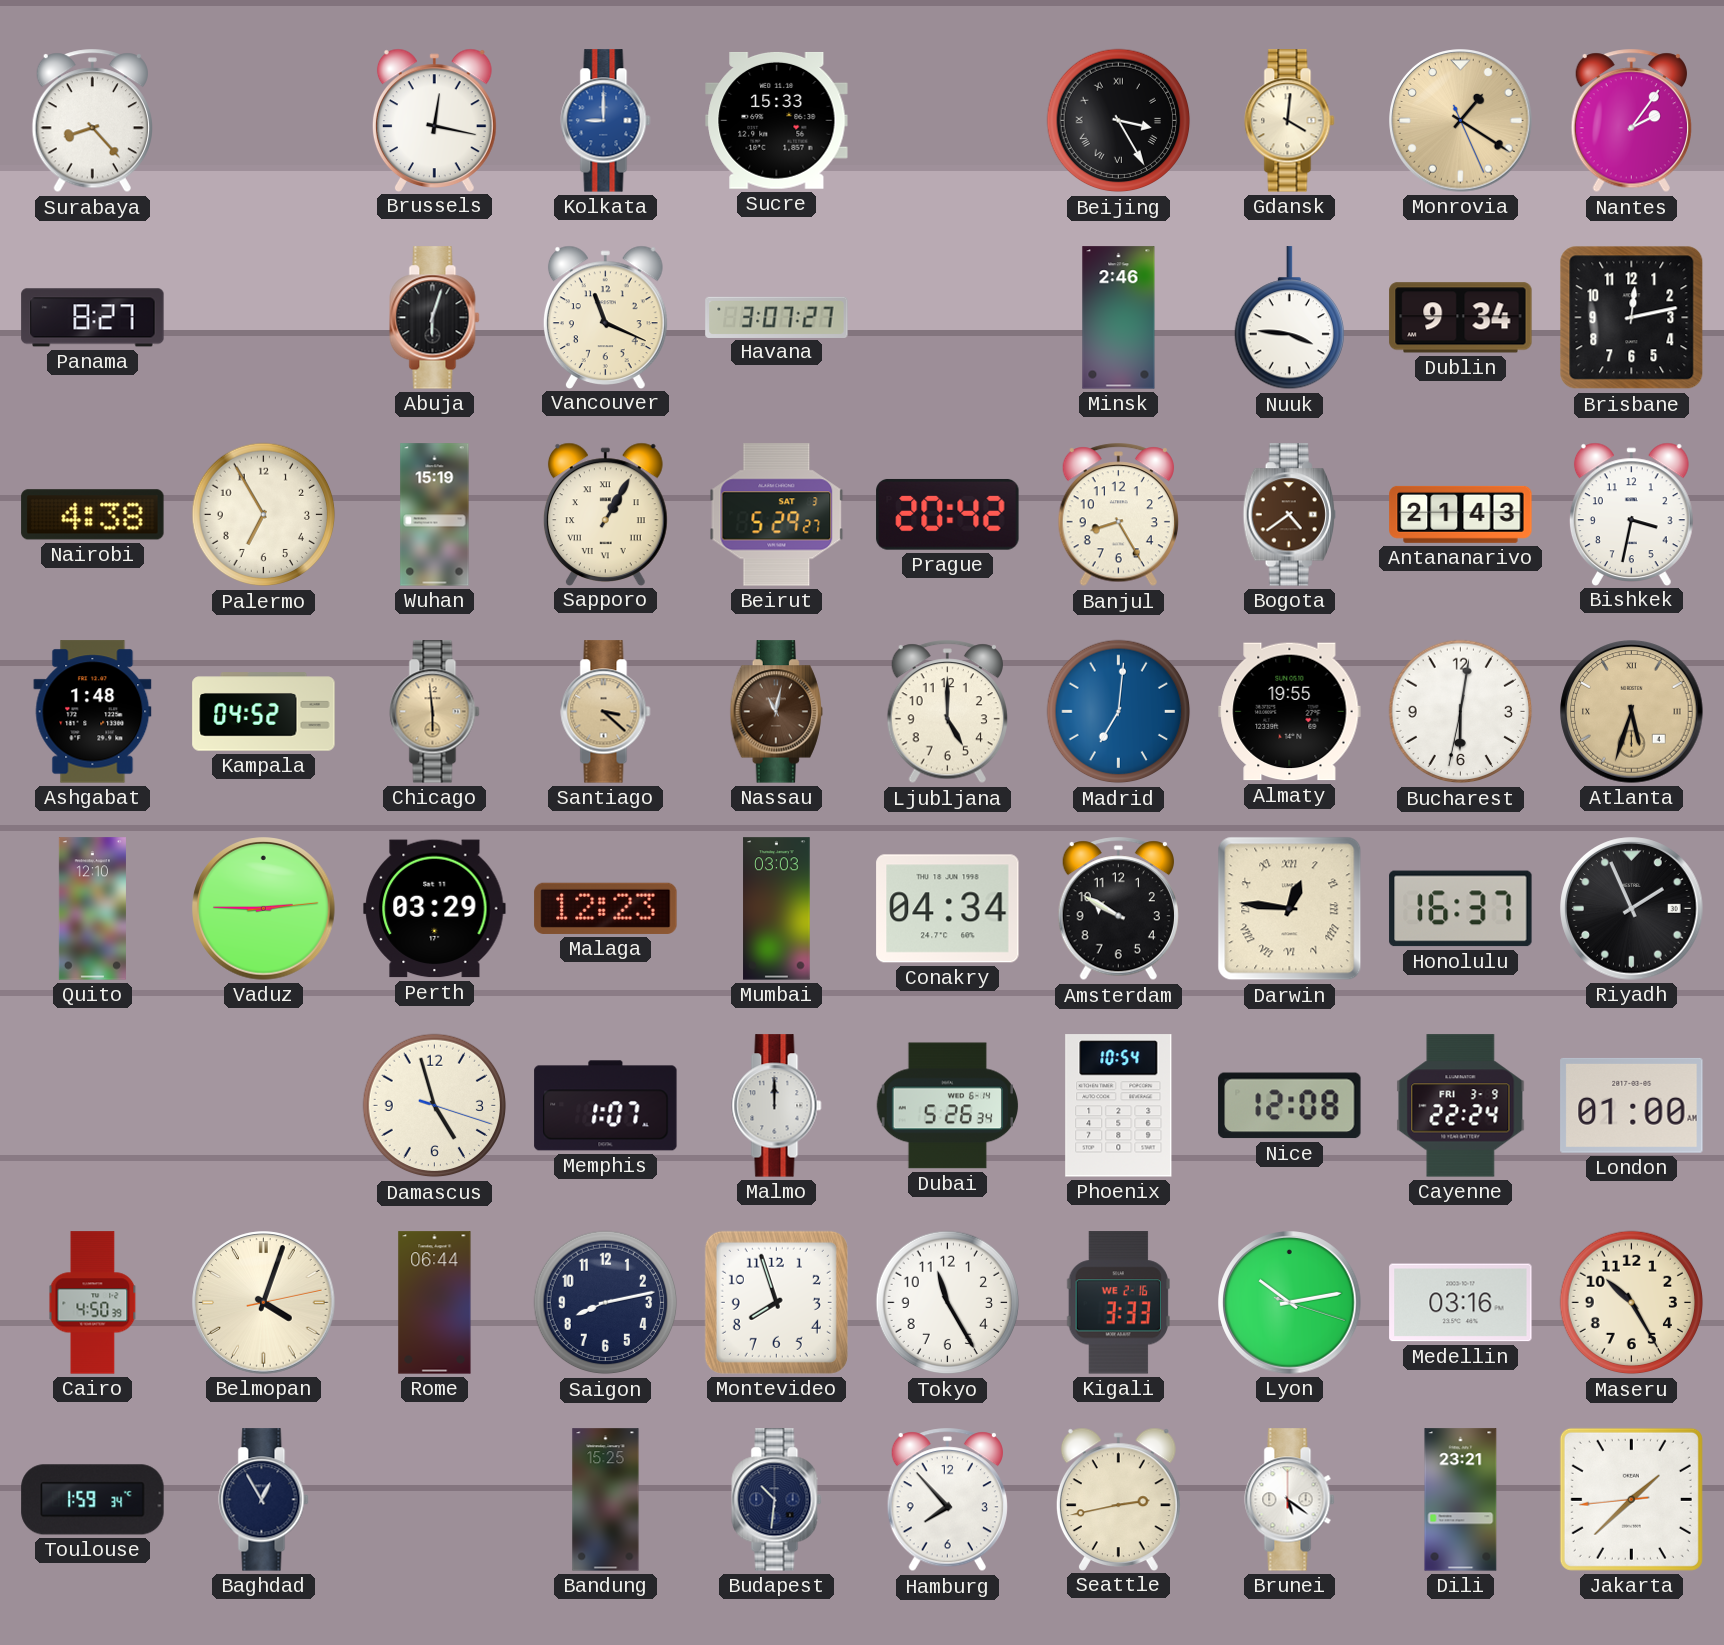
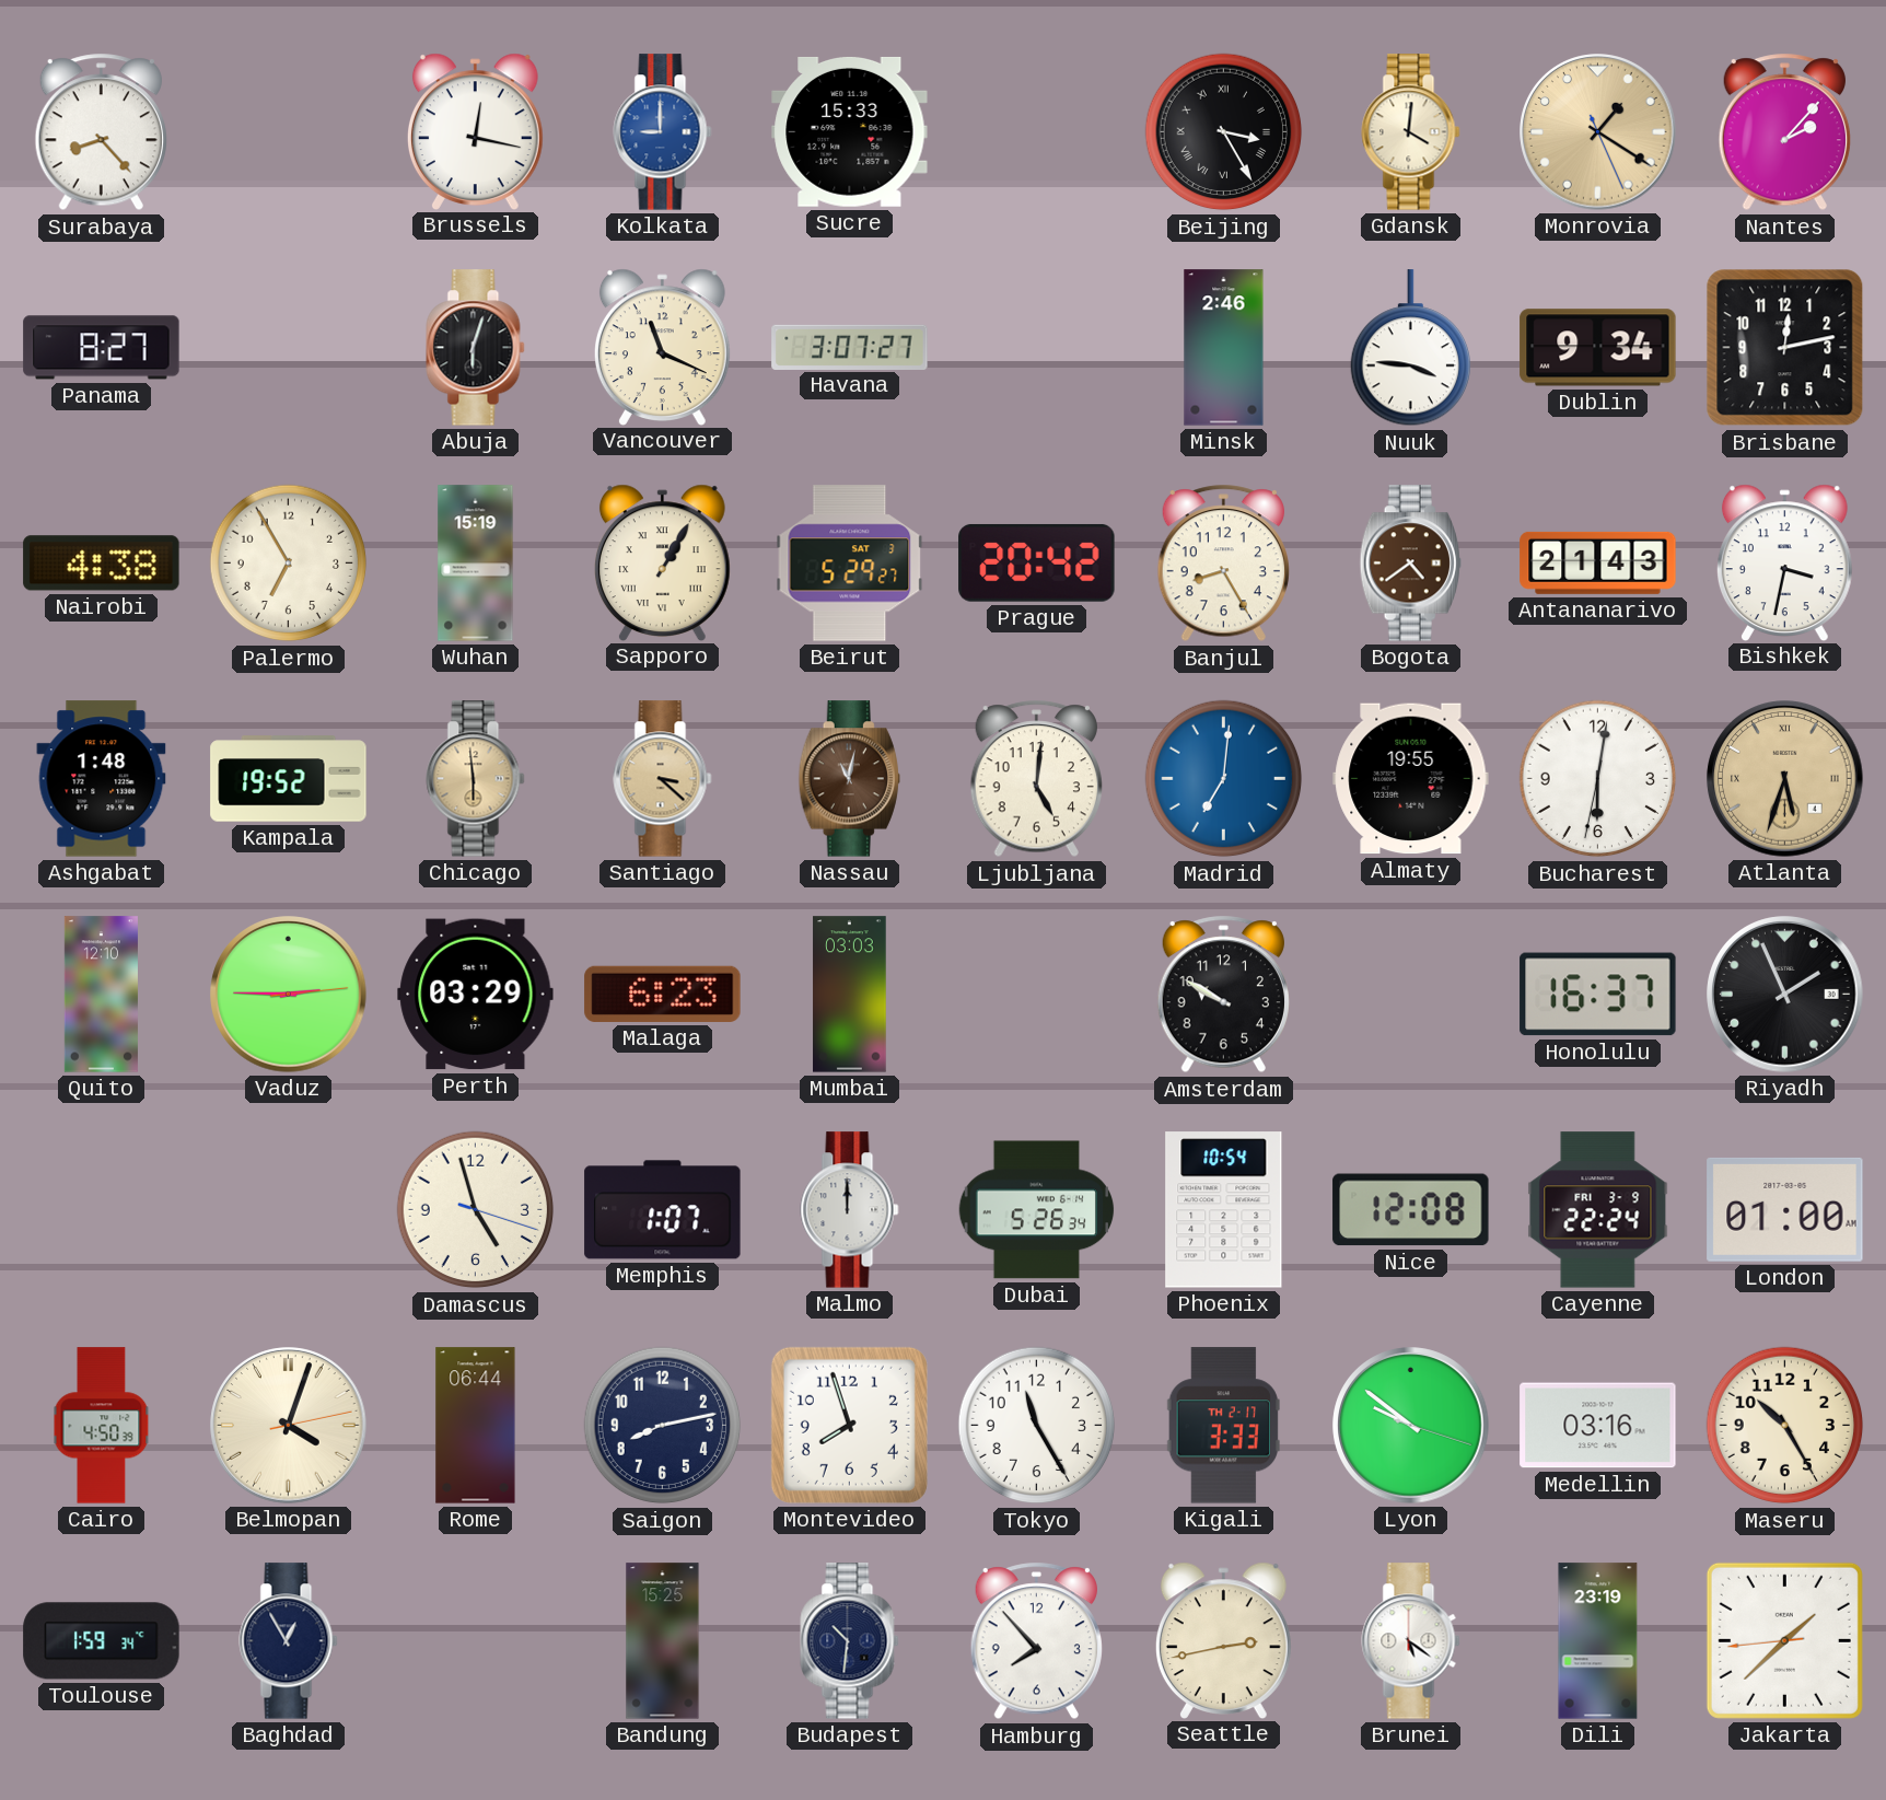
Nantes: 2:06 -> 2:07 (1784, 132)
Kampala: 04:52 -> 19:52 (289, 779)
Ljubljana: 5:00 -> 5:01 (1036, 779)
Malaga: 12:23 -> 6:23 (663, 994)
Conakry: 04:34 -> none (948, 909)
Darwin: 12:46 -> none (1290, 909)
Kigali date: WE 2-16 -> TH 2-17 (1223, 1426)
Lyon: 10:13 -> 9:51 (1411, 1426)
Dili: 23:21 -> 23:19 (1598, 1641)
